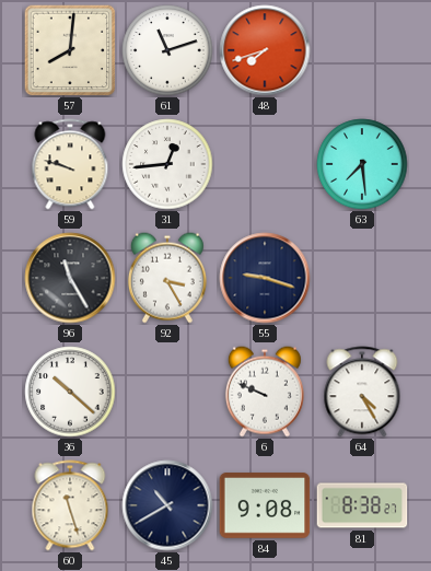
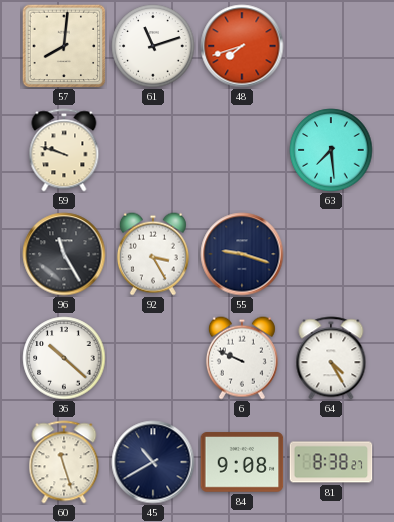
31: 12:44 -> none (167, 164)
